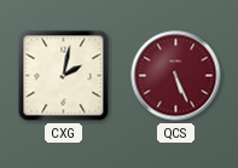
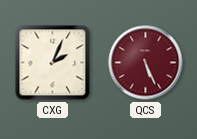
CXG: 2:02 -> 2:04 (53, 63)
